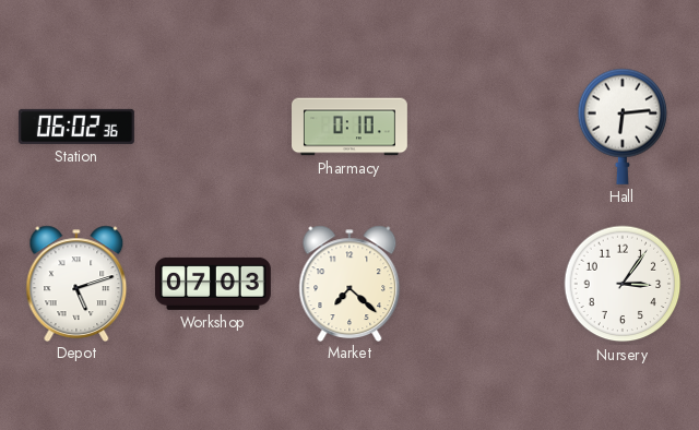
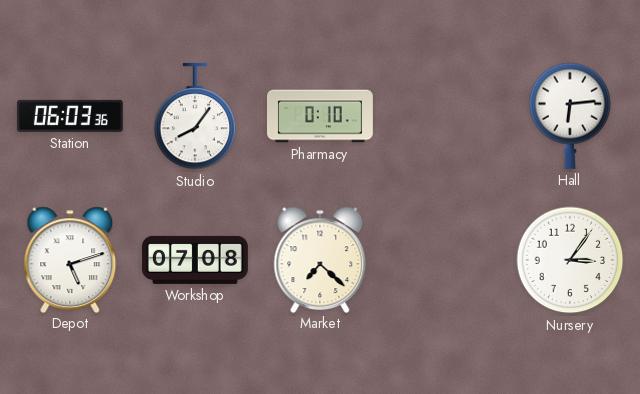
Station: 06:02 -> 06:03 (70, 116)
Studio: none -> 8:06 (195, 116)
Workshop: 07:03 -> 07:08 (195, 260)
